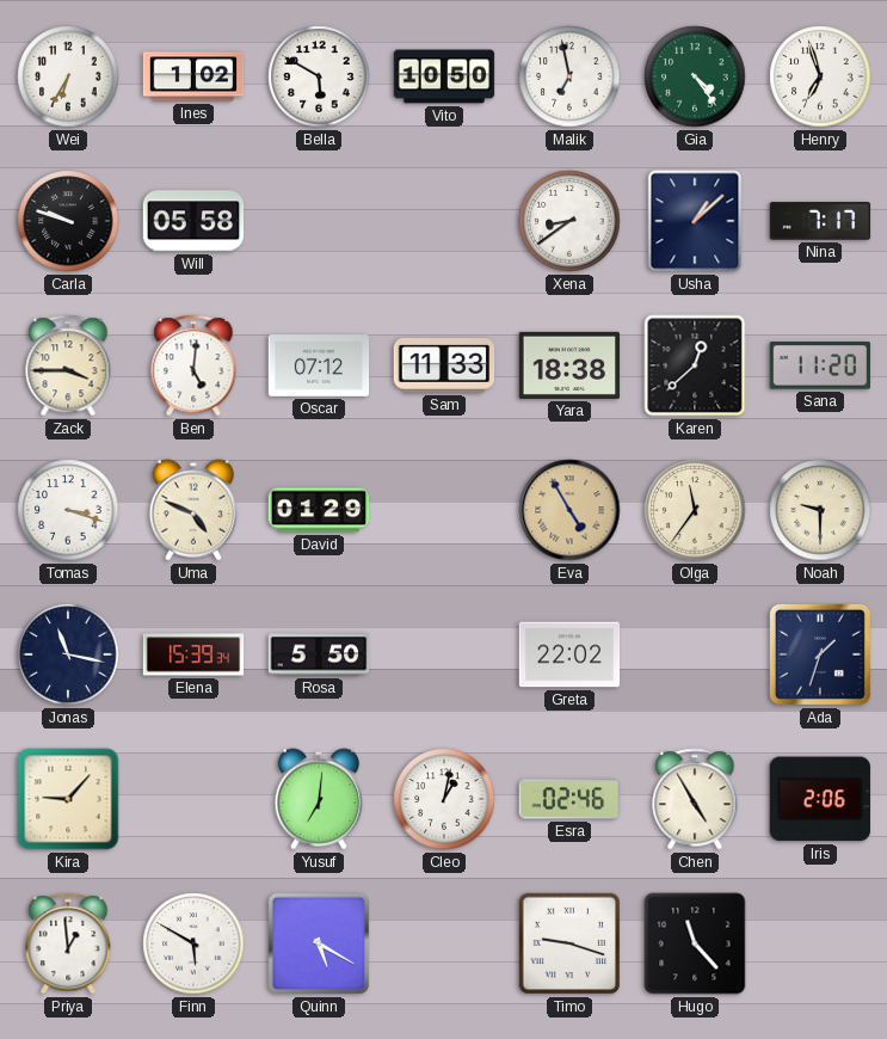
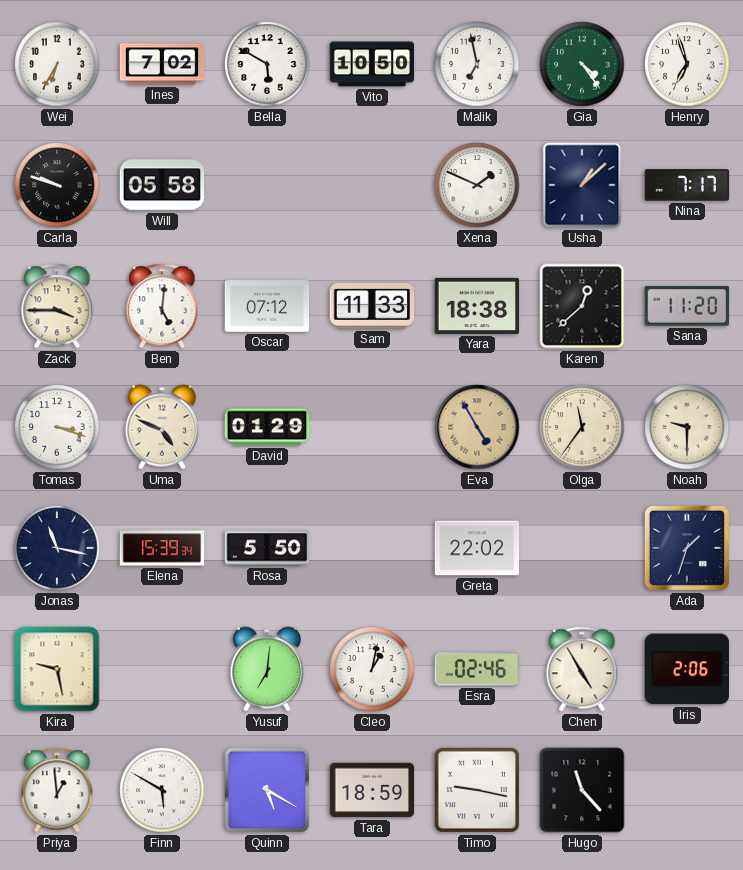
Ines: 1:02 -> 7:02 (162, 64)
Xena: 8:39 -> 1:49 (477, 185)
Kira: 9:07 -> 9:28 (57, 669)
Tara: none -> 18:59 (372, 790)
Timo: 9:18 -> 9:17 (477, 790)
